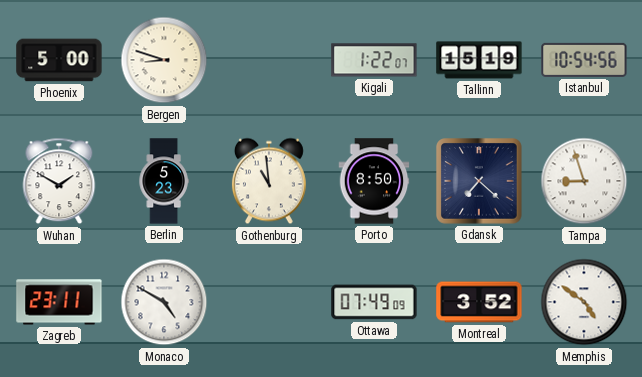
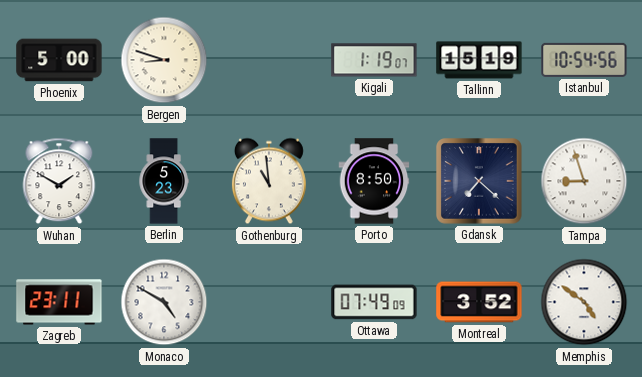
Kigali: 1:22 -> 1:19 (374, 60)
